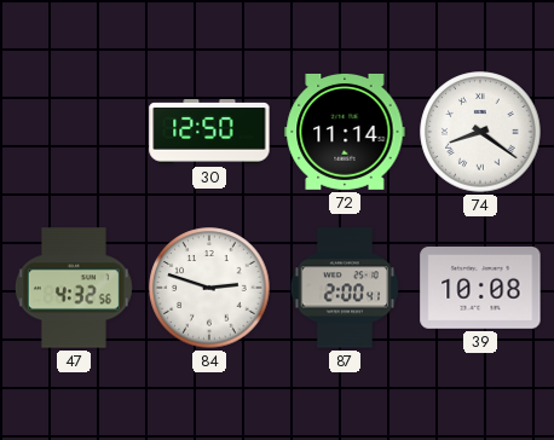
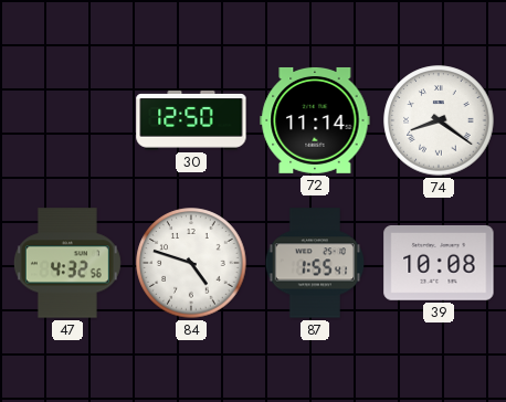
84: 2:48 -> 4:48 (191, 263)
87: 2:00 -> 1:55 (315, 263)
